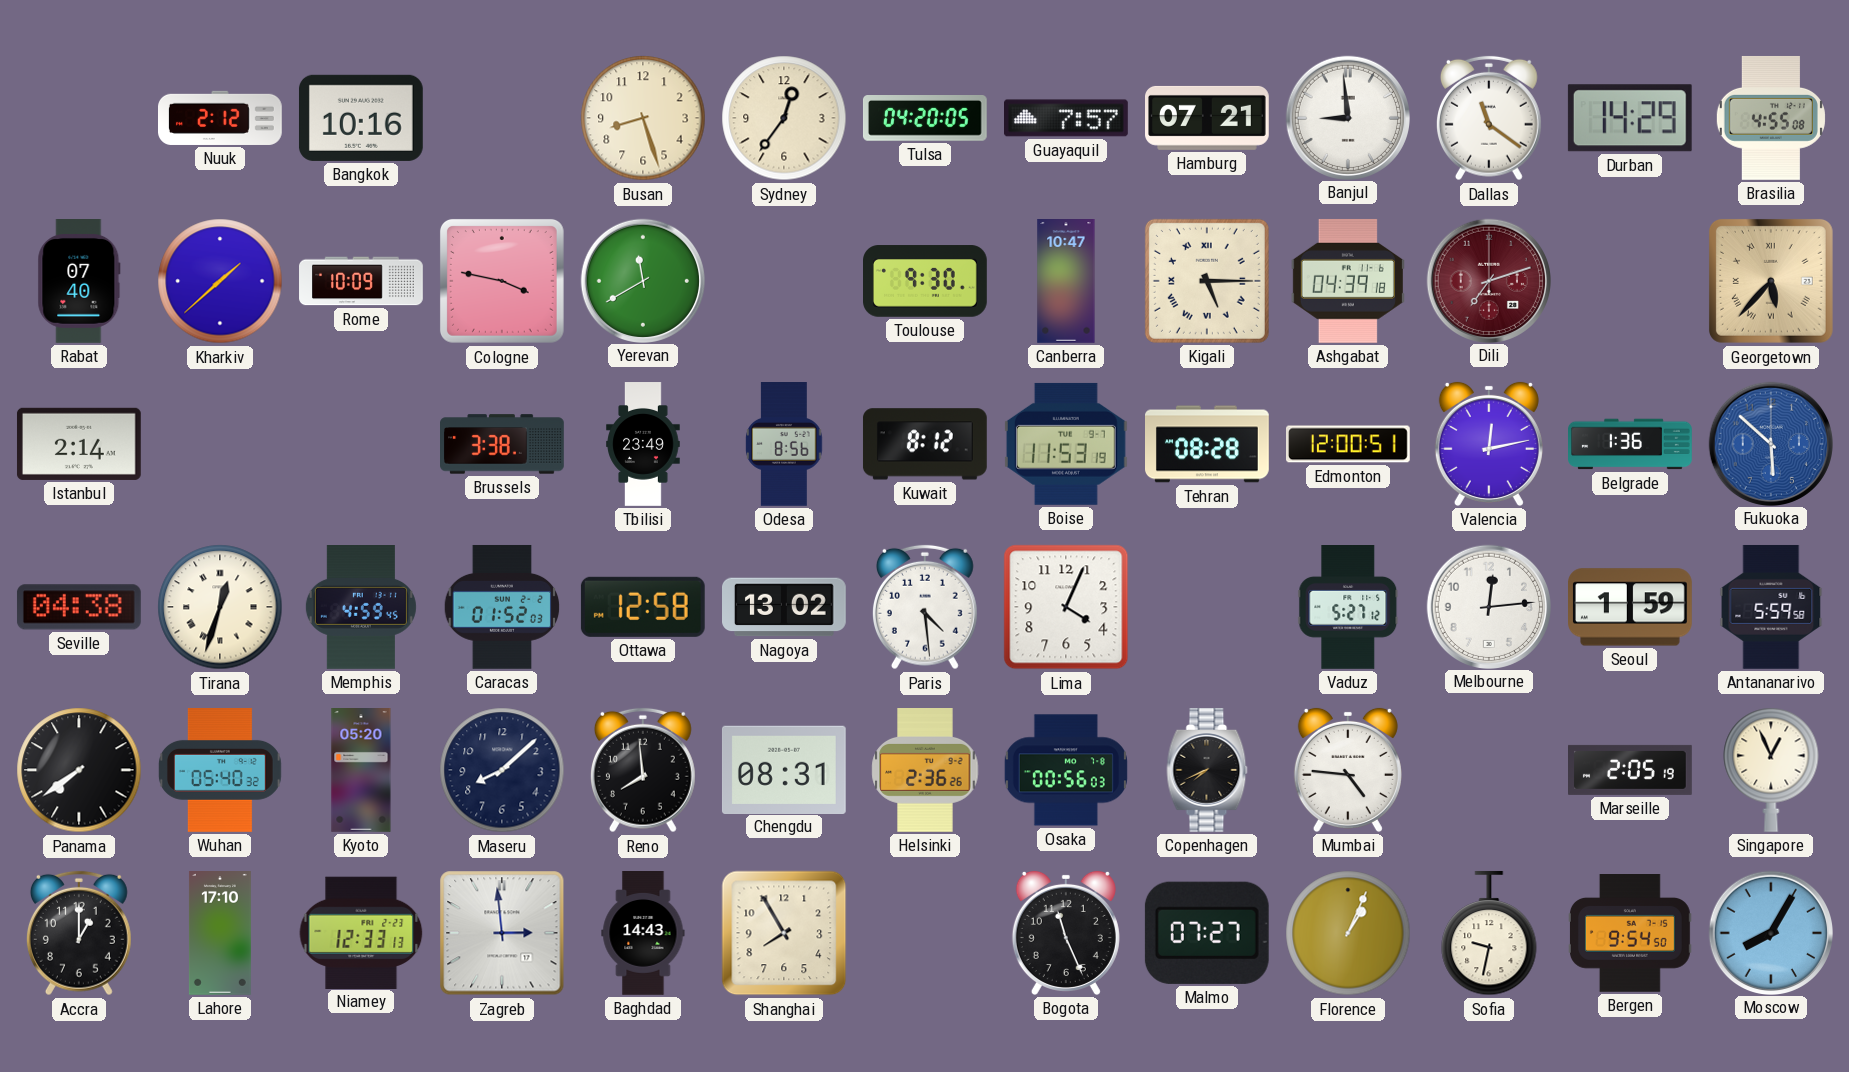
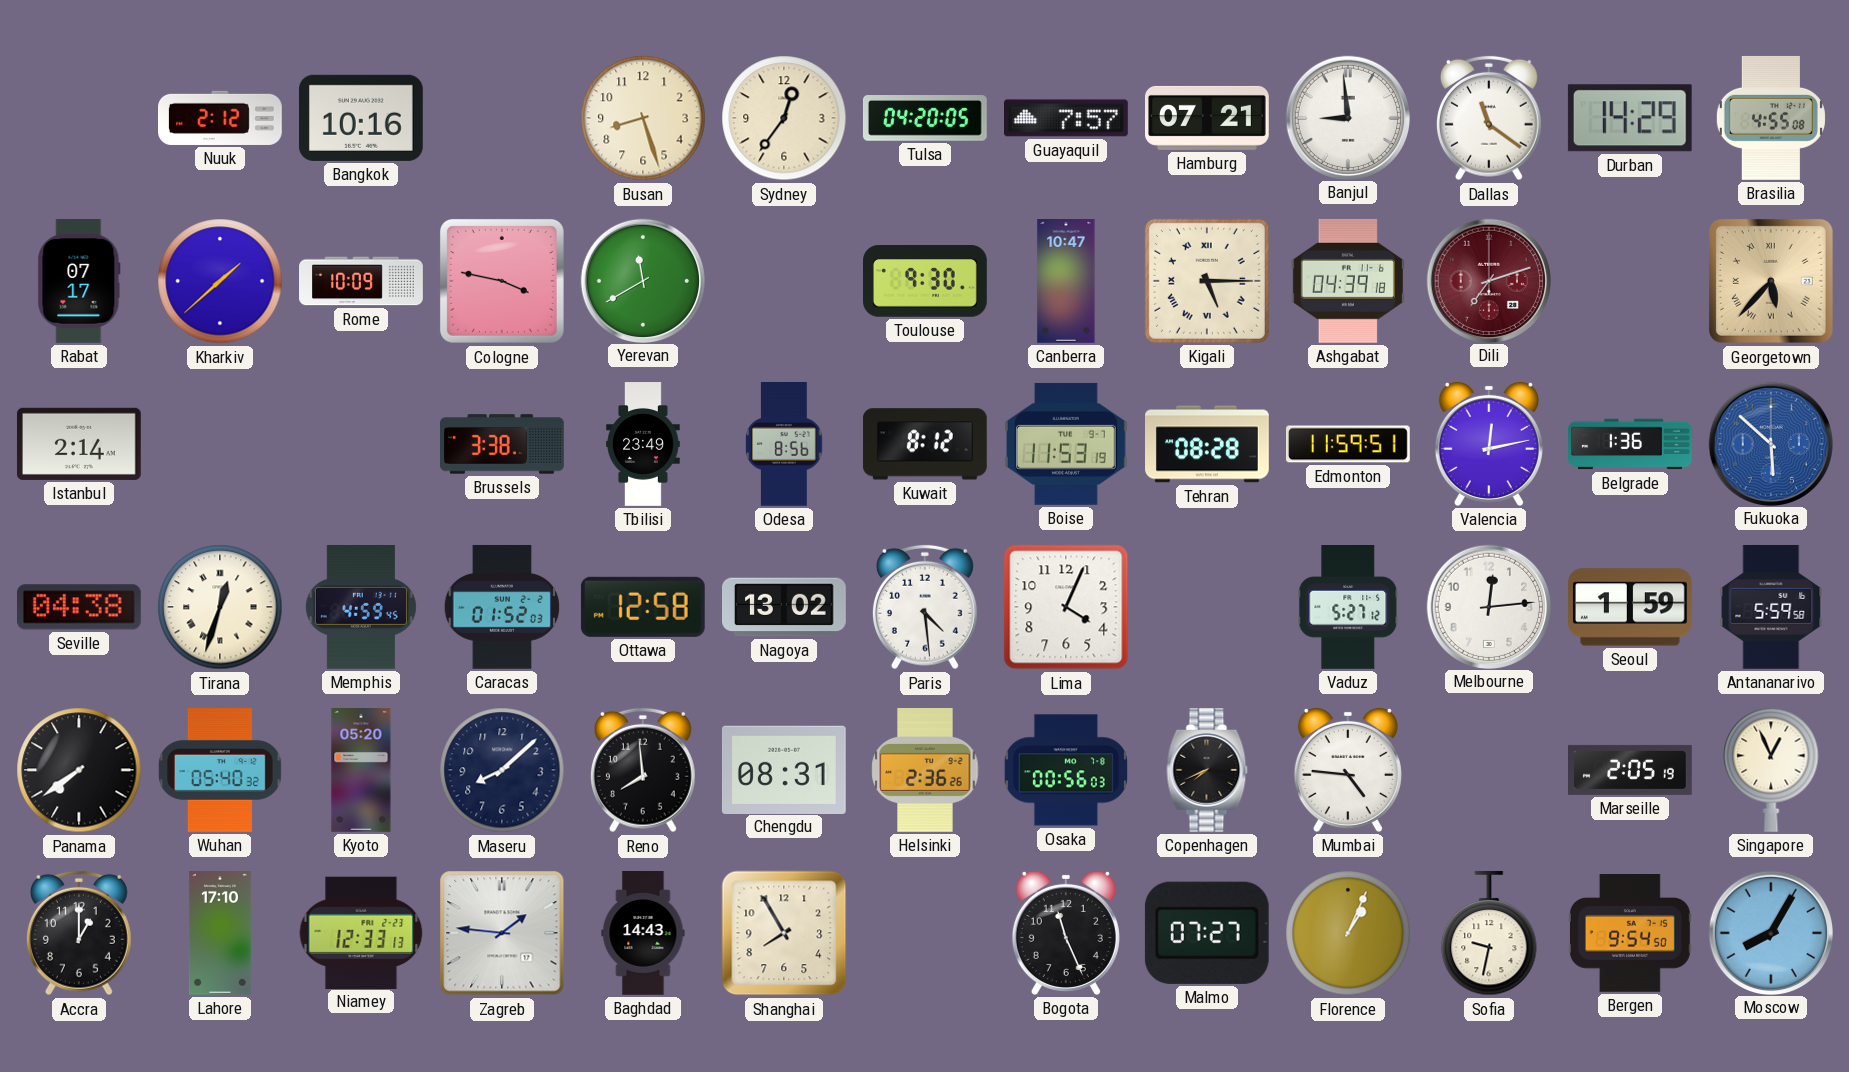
Rabat: 07:40 -> 07:17 (79, 282)
Edmonton: 12:00 -> 11:59 (1349, 444)
Zagreb: 2:59 -> 1:46 (502, 933)
